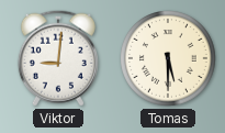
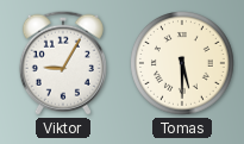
Viktor: 9:01 -> 9:05 (63, 63)
